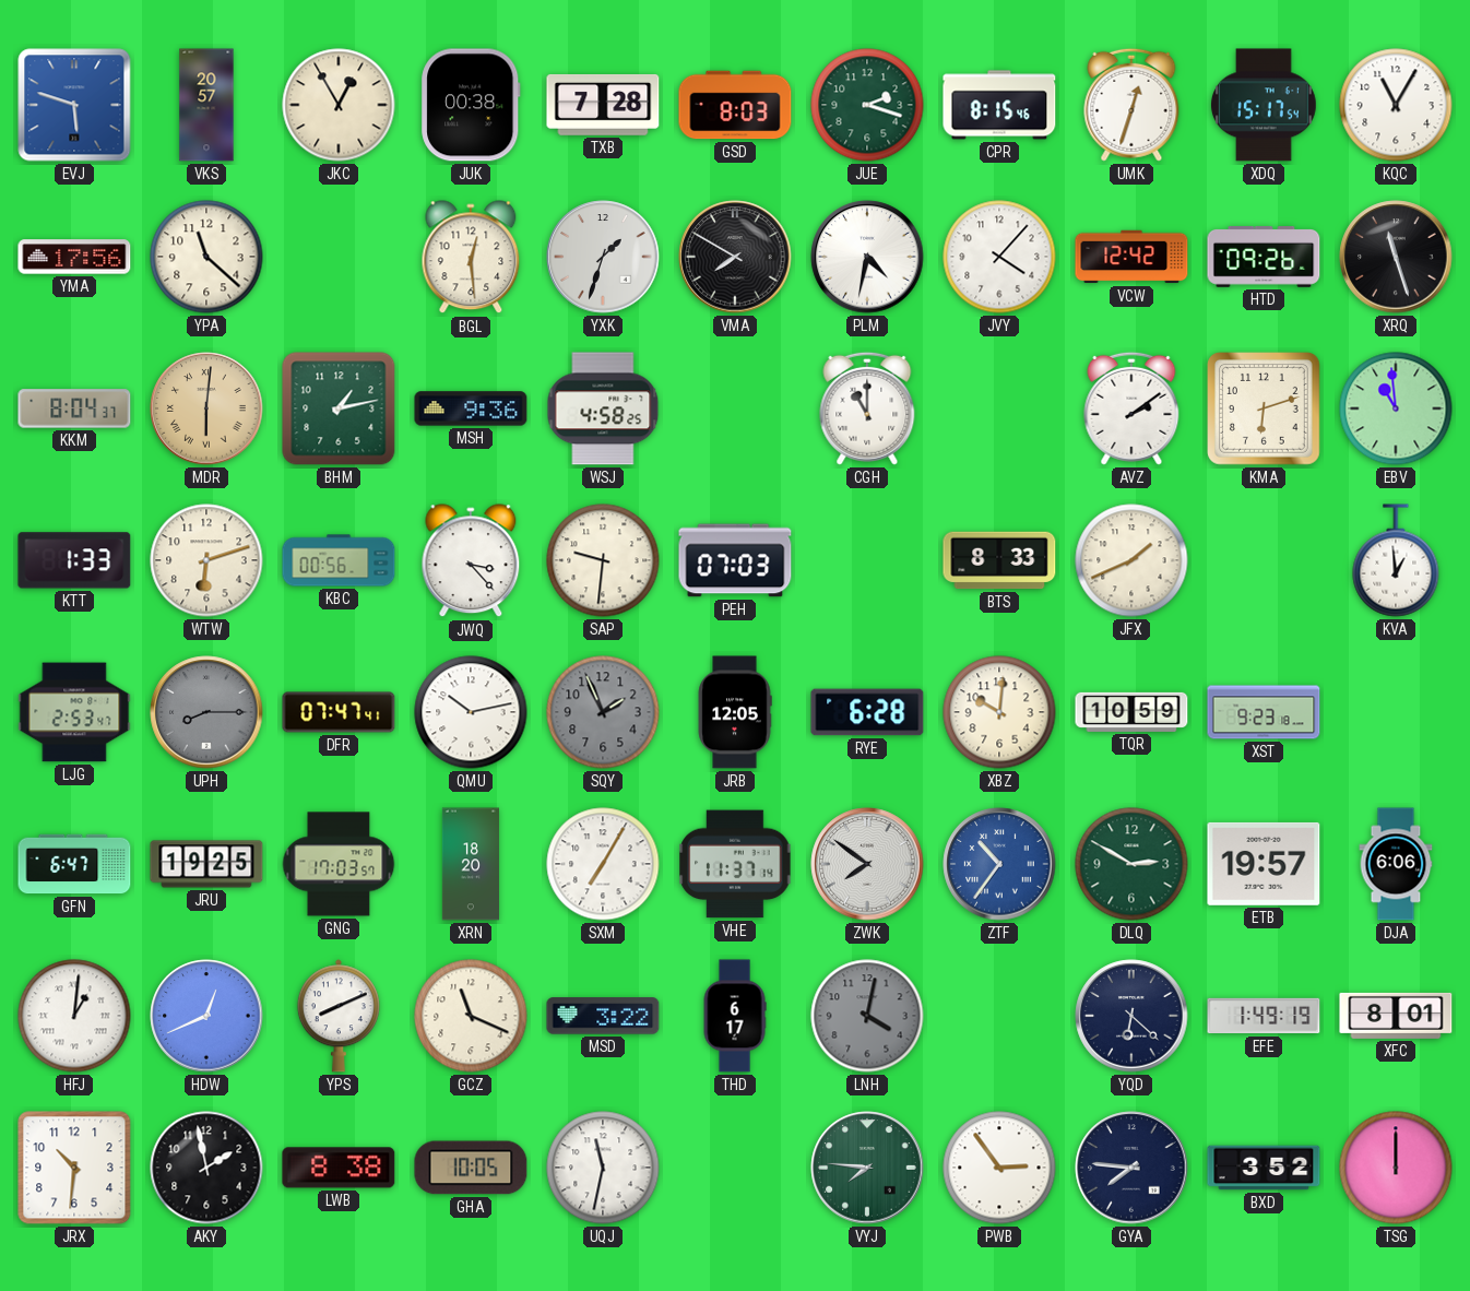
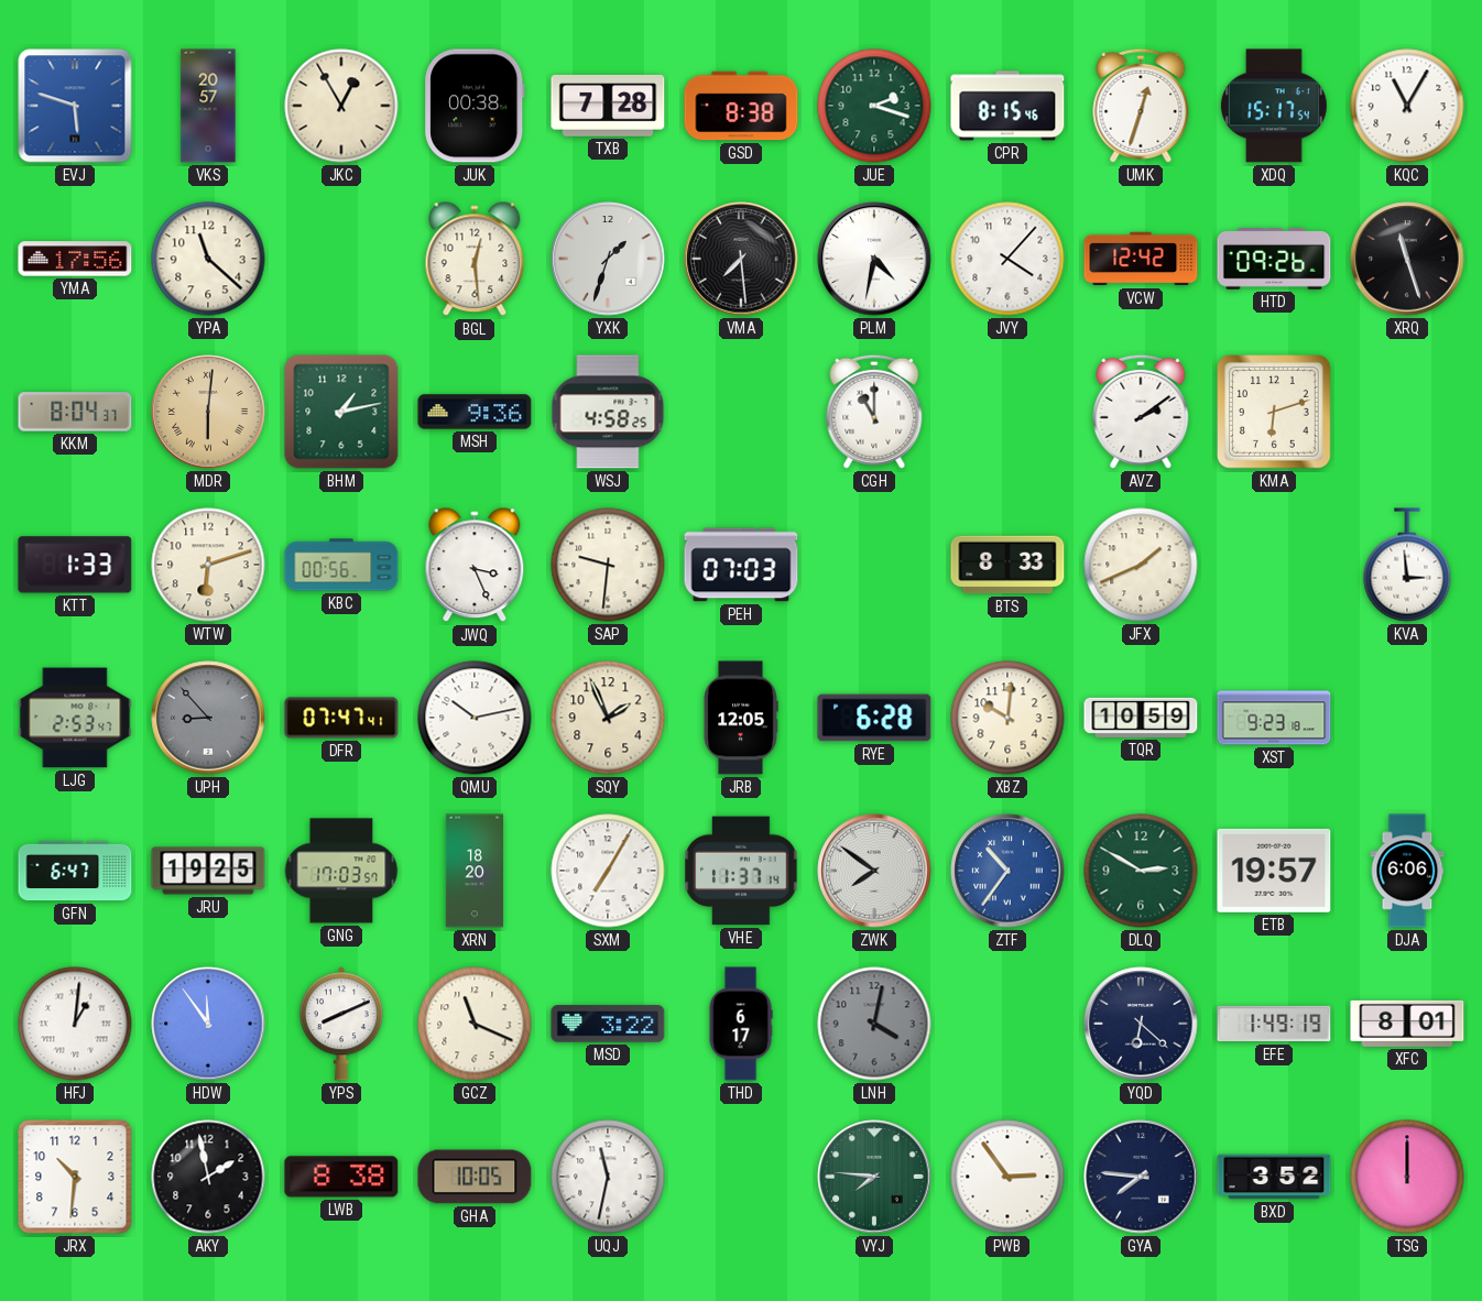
GSD: 8:03 -> 8:38 (741, 106)
VMA: 7:50 -> 7:29 (741, 259)
EBV: 10:59 -> none (1396, 408)
JWQ: 3:23 -> 3:26 (475, 566)
KVA: 12:59 -> 2:59 (1407, 565)
UPH: 8:15 -> 8:53 (208, 718)
SQY dial: grey -> cream (608, 718)
HDW: 12:41 -> 11:54 (208, 1024)
